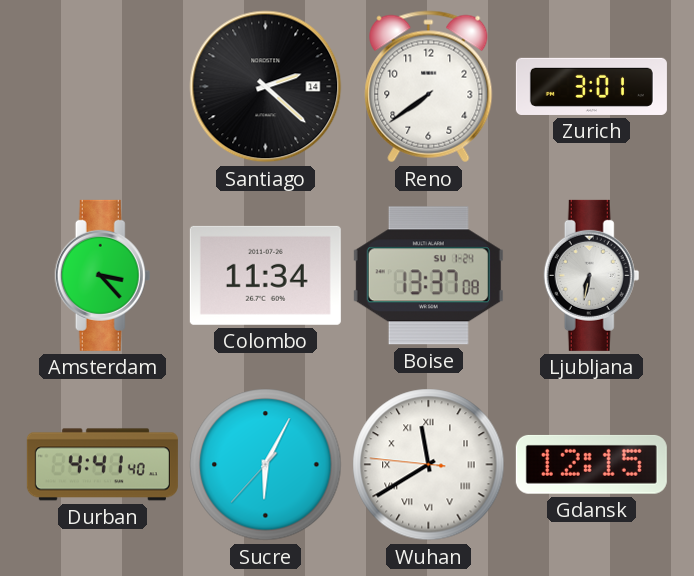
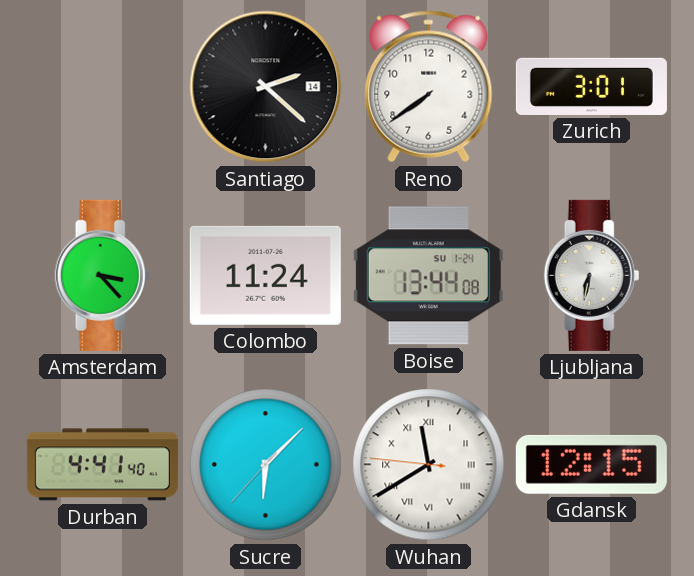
Colombo: 11:34 -> 11:24 (265, 275)
Boise: 13:37 -> 13:44 (428, 276)
Sucre: 6:04 -> 6:07 (266, 465)
